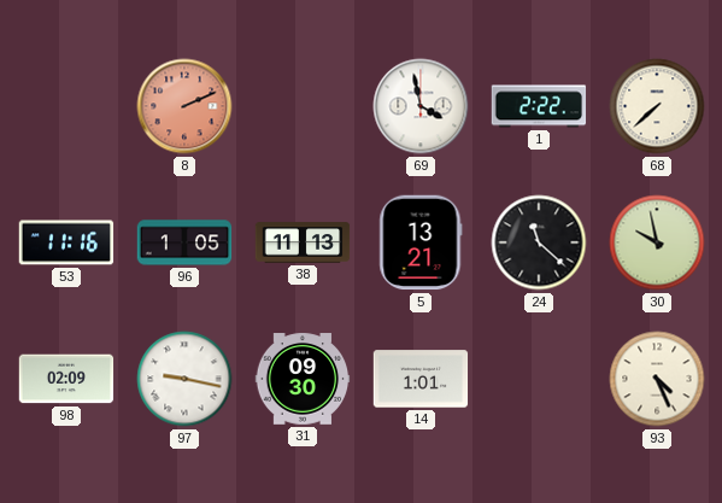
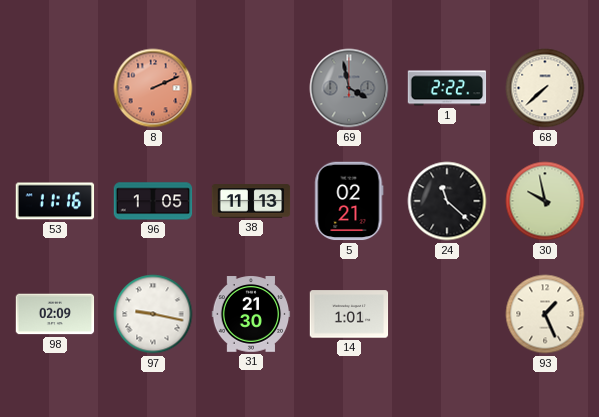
69 dial: white -> grey (349, 88)
5: 13:21 -> 02:21 (349, 201)
31: 09:30 -> 21:30 (251, 314)
93: 4:26 -> 1:26 (545, 314)
